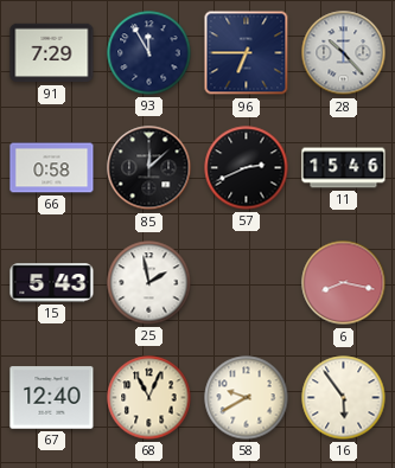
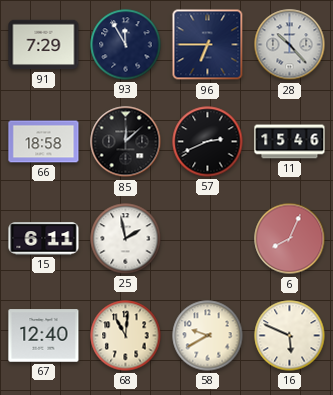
66: 0:58 -> 18:58 (44, 142)
15: 5:43 -> 6:11 (44, 239)
6: 8:17 -> 8:04 (290, 239)
68: 11:04 -> 11:01 (126, 336)
16: 5:54 -> 5:49 (290, 336)
